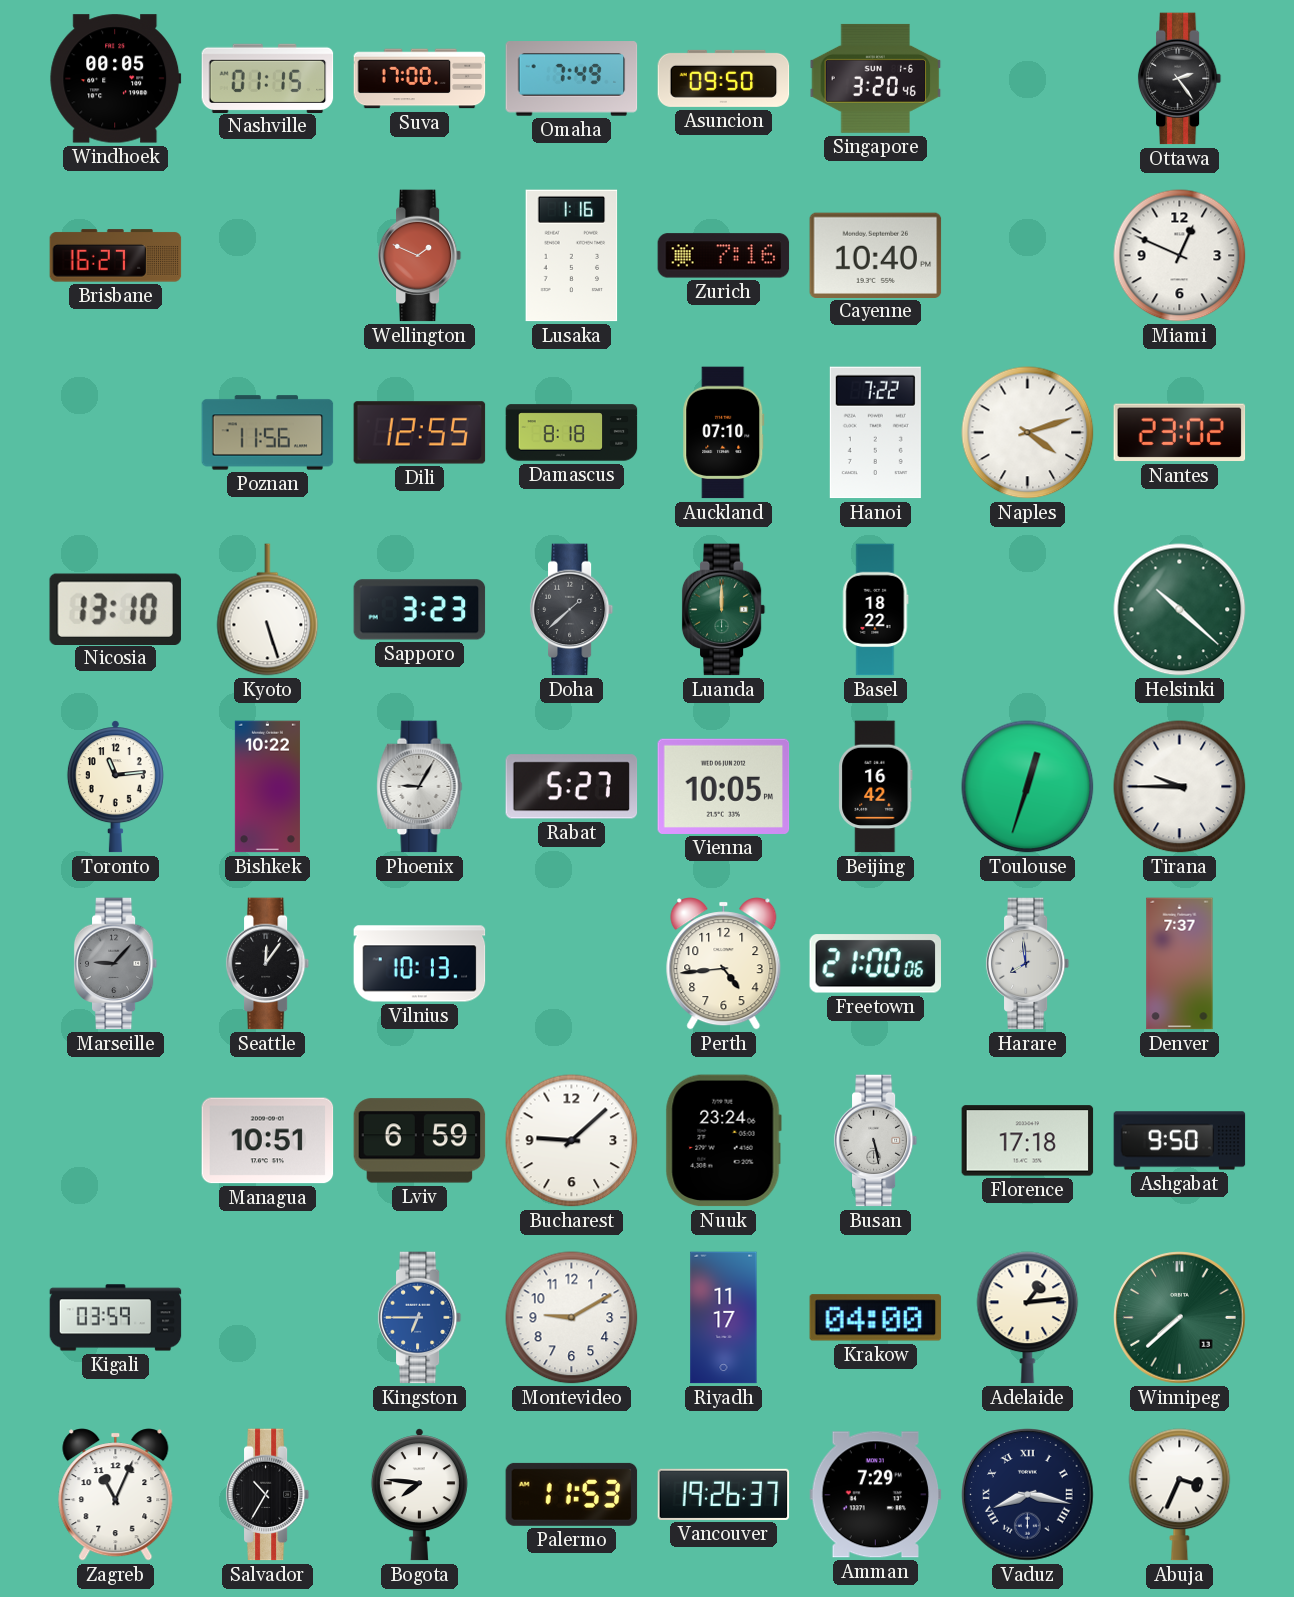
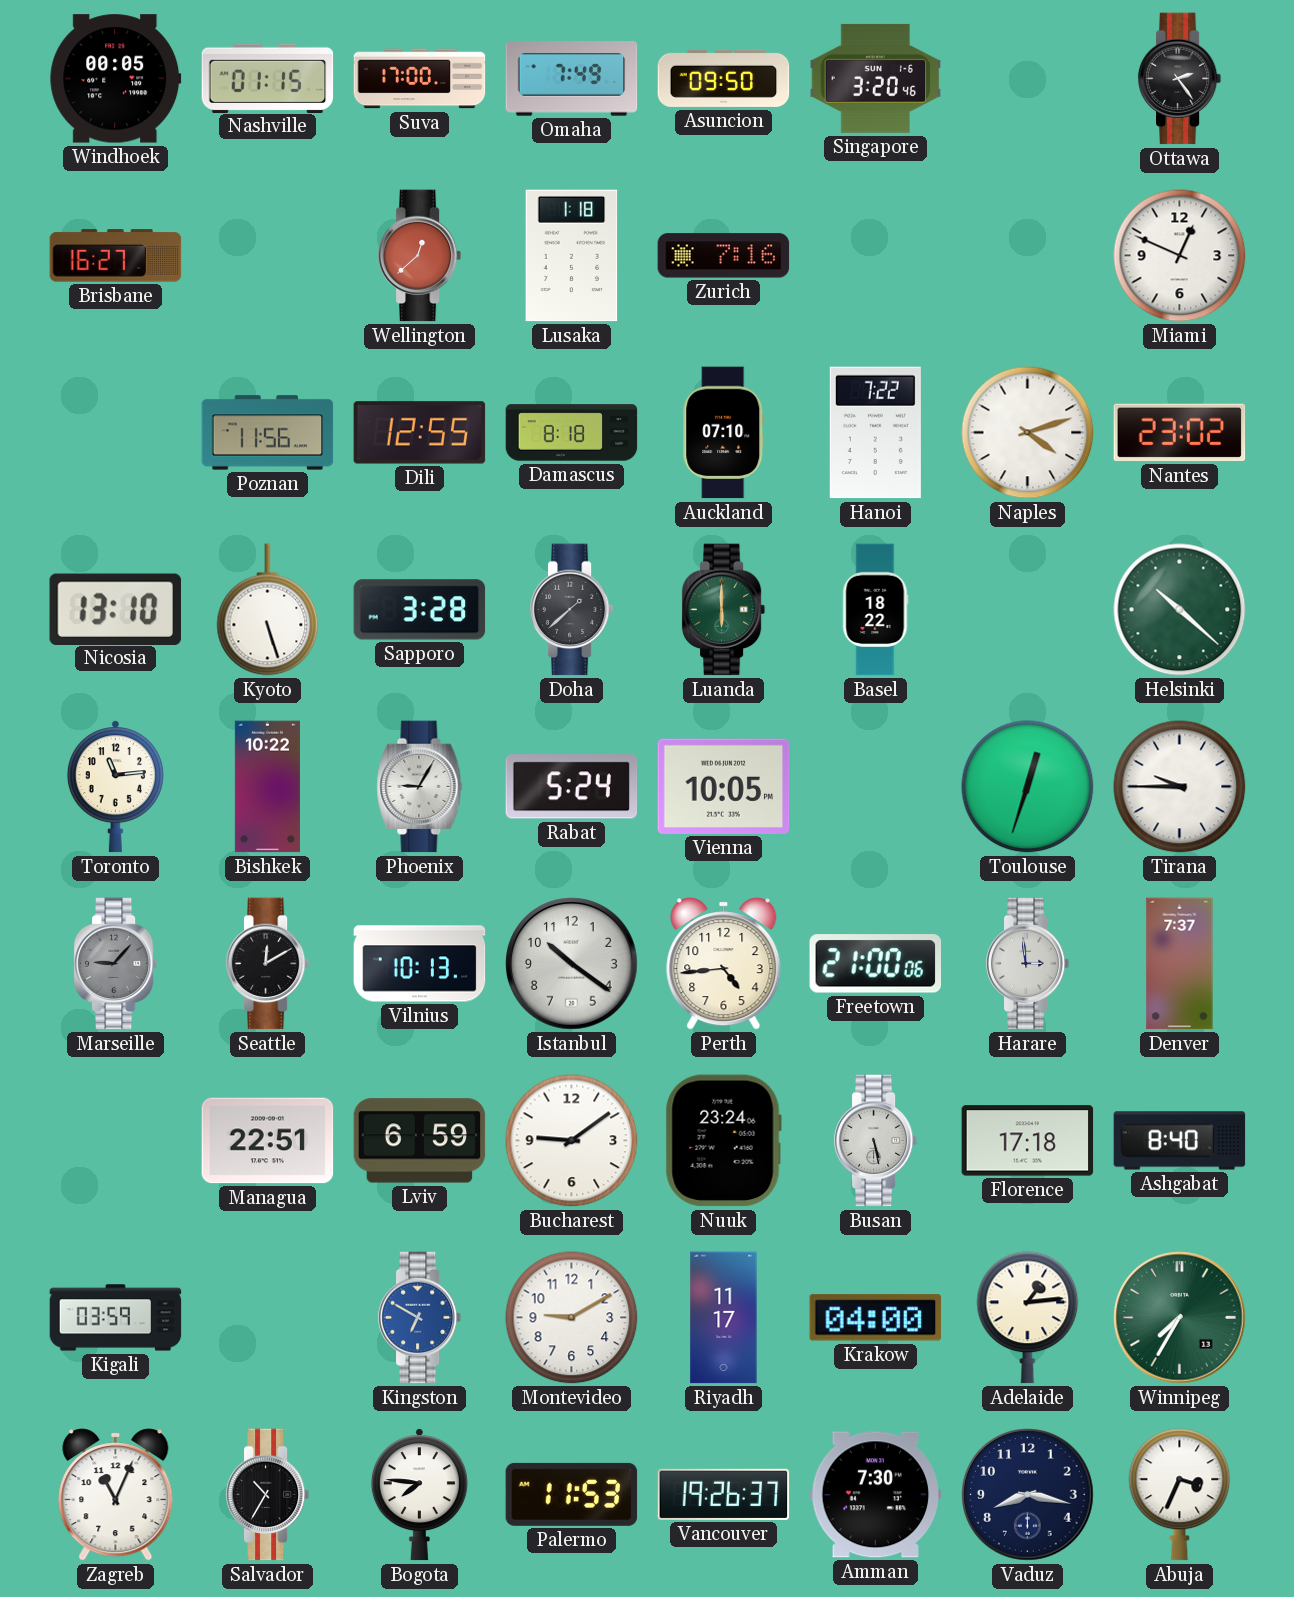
Wellington: 1:49 -> 12:38 (420, 256)
Lusaka: 1:16 -> 1:18 (572, 256)
Cayenne: 10:40 -> none (876, 255)
Sapporo: 3:23 -> 3:28 (420, 610)
Luanda: 12:00 -> 6:00 (724, 610)
Rabat: 5:27 -> 5:24 (572, 787)
Beijing: 16:42 -> none (876, 787)
Seattle: 12:06 -> 12:10 (268, 964)
Istanbul: none -> 10:21 (572, 964)
Harare: 7:59 -> 2:59 (1028, 964)
Managua: 10:51 -> 22:51 (268, 1141)
Bucharest: 9:08 -> 9:09 (572, 1141)
Ashgabat: 9:50 -> 8:40 (1180, 1141)
Kingston: 6:45 -> 6:50 (420, 1318)
Winnipeg: 7:38 -> 7:35 (1180, 1318)
Amman: 7:29 -> 7:30 (876, 1495)
Vaduz numerals: Roman -> Arabic (1028, 1495)
